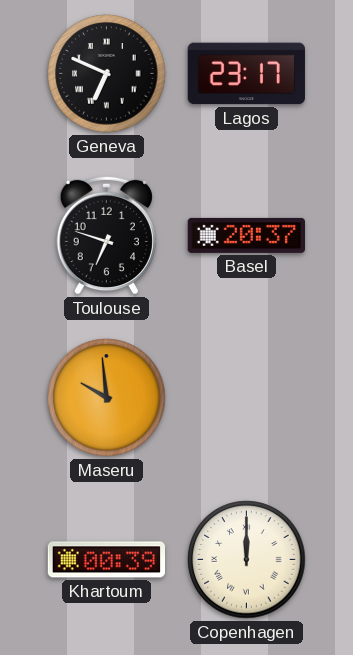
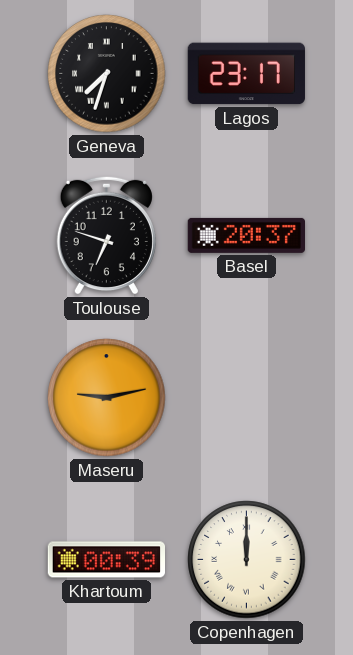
Geneva: 6:49 -> 7:33 (107, 74)
Maseru: 9:59 -> 9:13 (107, 398)
